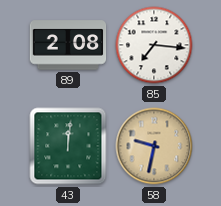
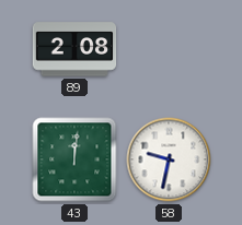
85: 7:16 -> none (154, 45)
58 dial: champagne -> white (169, 159)
